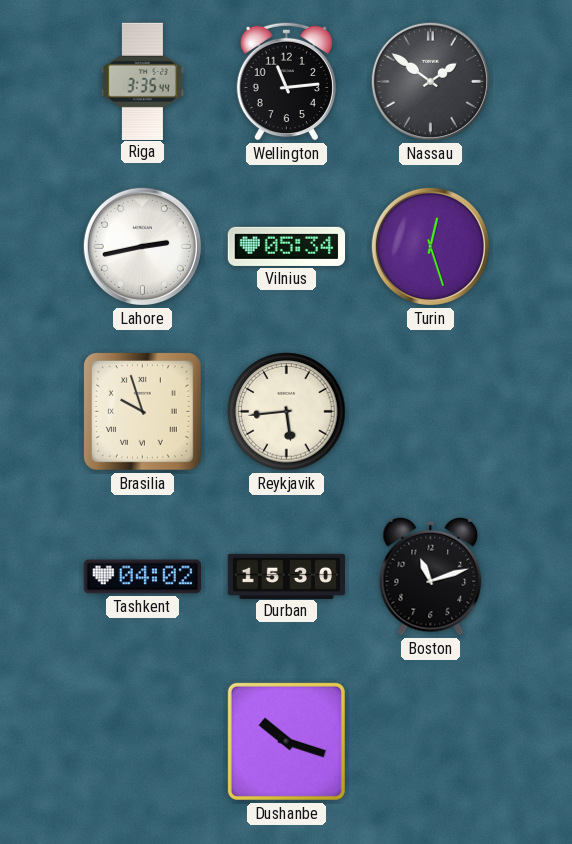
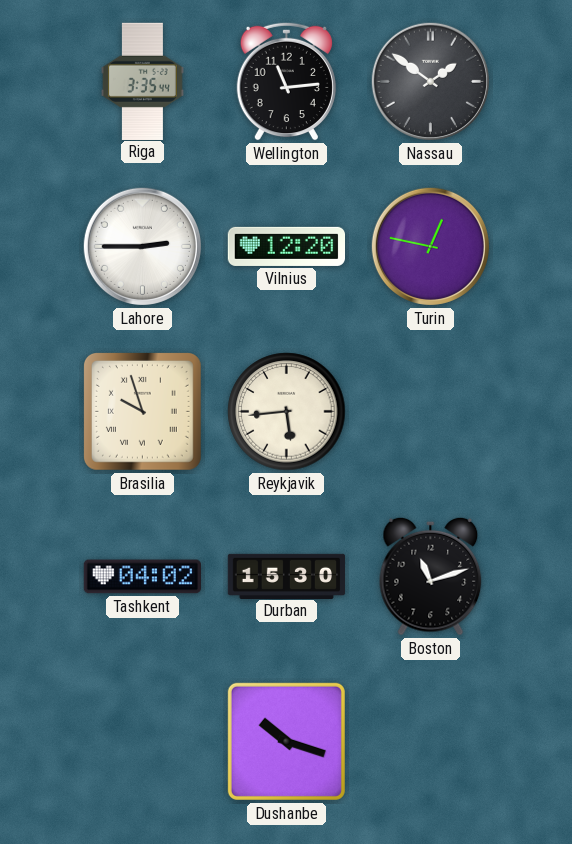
Lahore: 2:43 -> 2:45 (142, 246)
Vilnius: 05:34 -> 12:20 (286, 246)
Turin: 12:27 -> 12:47 (430, 246)
